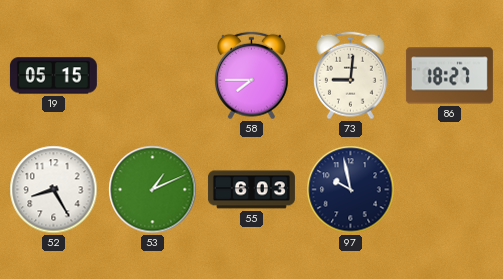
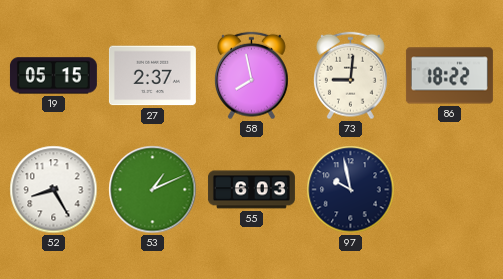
27: none -> 2:37 (152, 76)
58: 7:45 -> 7:58 (251, 76)
86: 18:27 -> 18:22 (449, 76)
